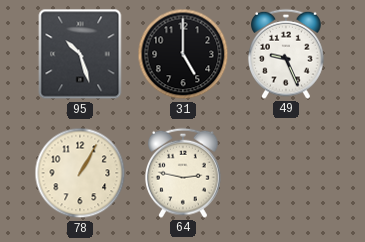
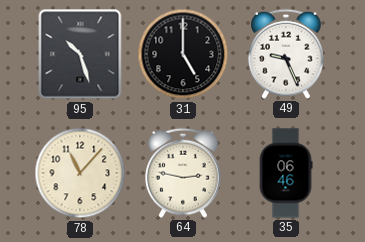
78: 1:05 -> 11:07 (80, 173)
35: none -> 06:46 (286, 173)
